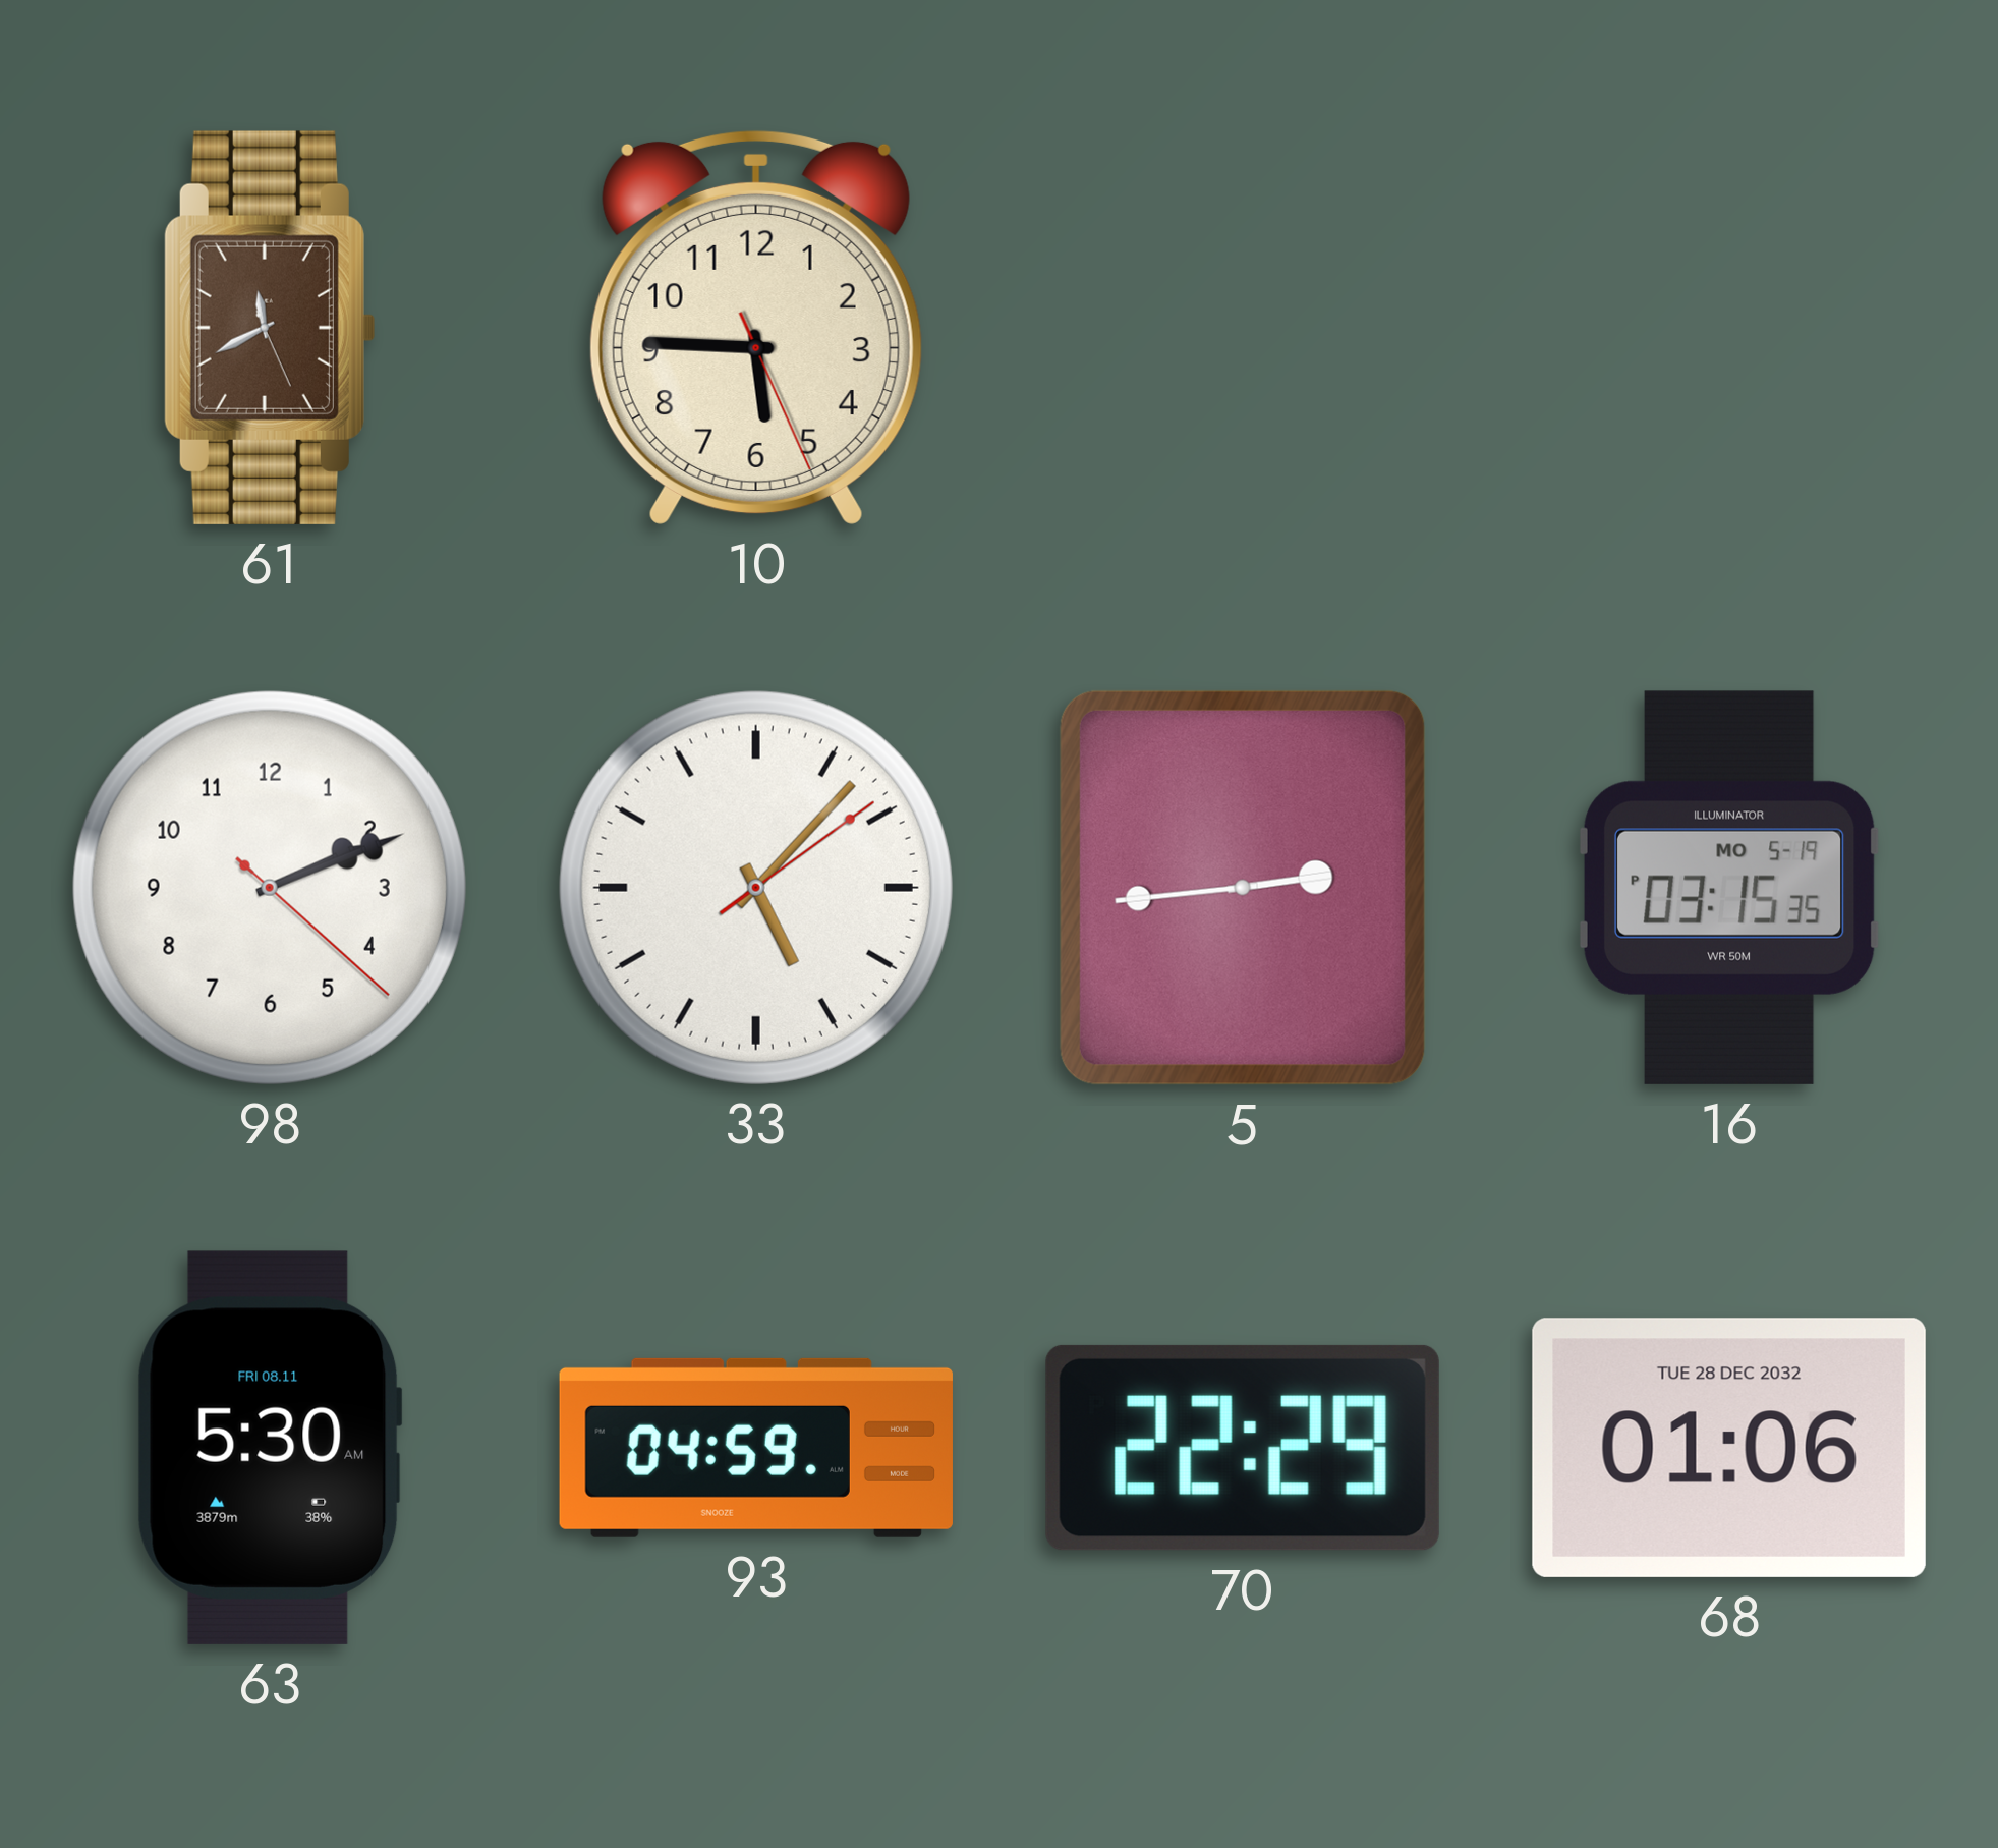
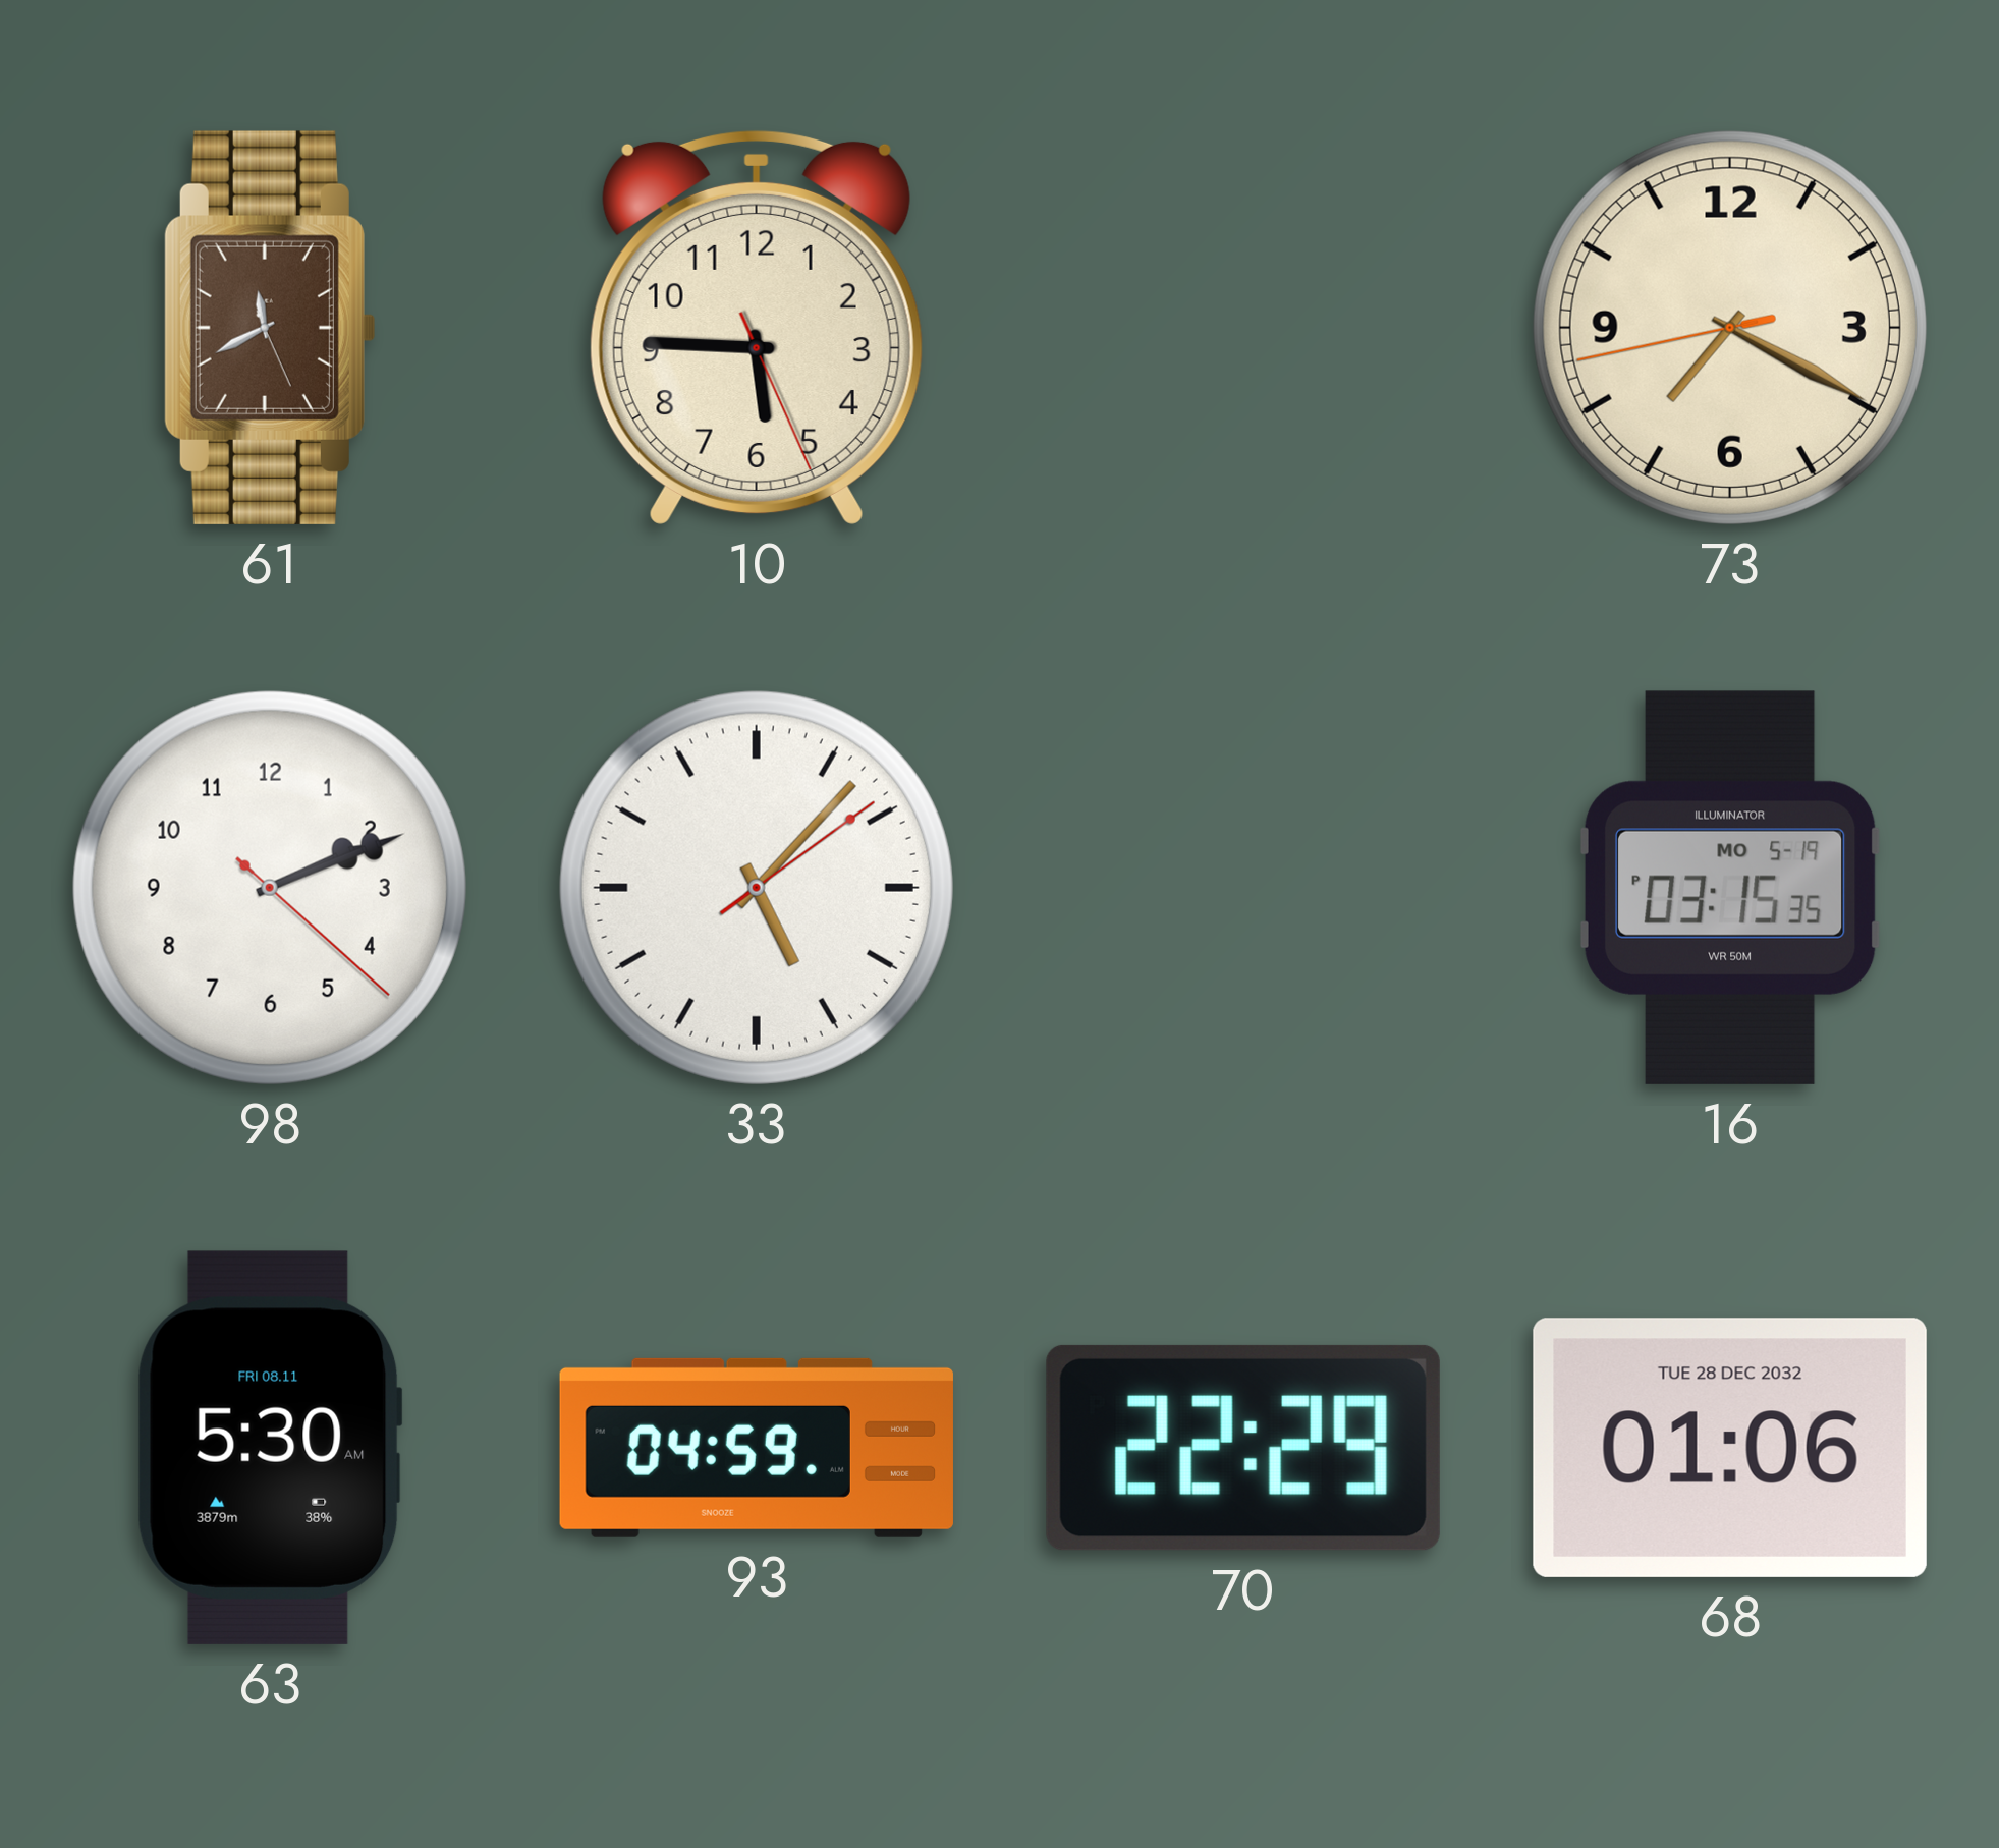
73: none -> 7:19 (1730, 328)
5: 2:44 -> none (1243, 888)
